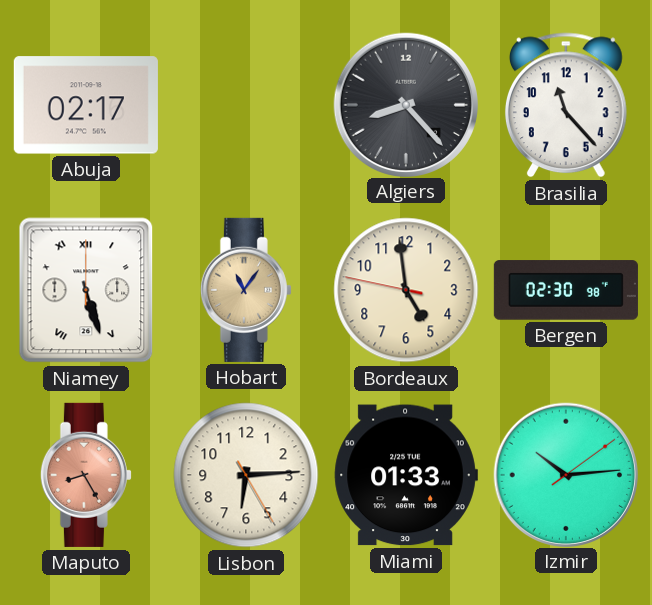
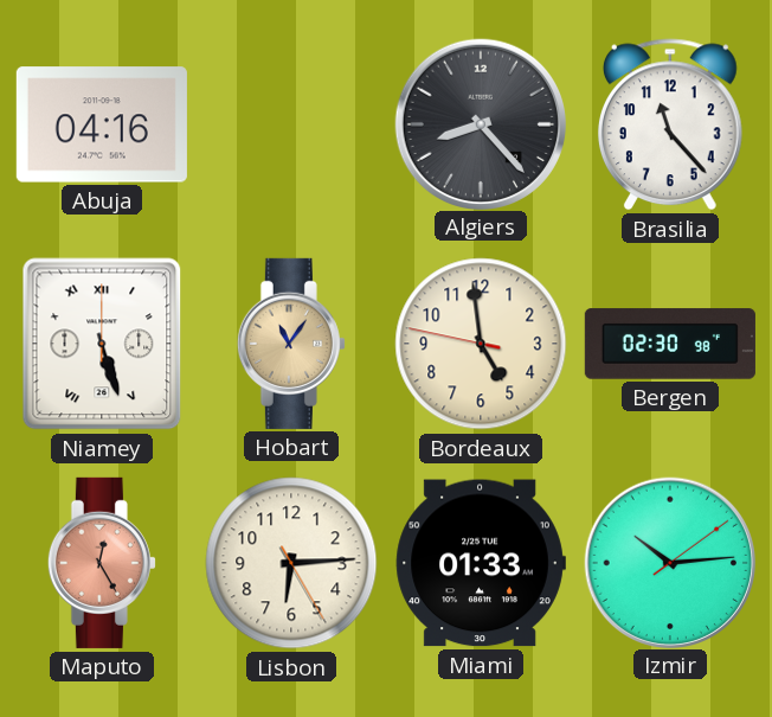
Abuja: 02:17 -> 04:16 (102, 124)
Maputo: 8:25 -> 12:25 (102, 563)
